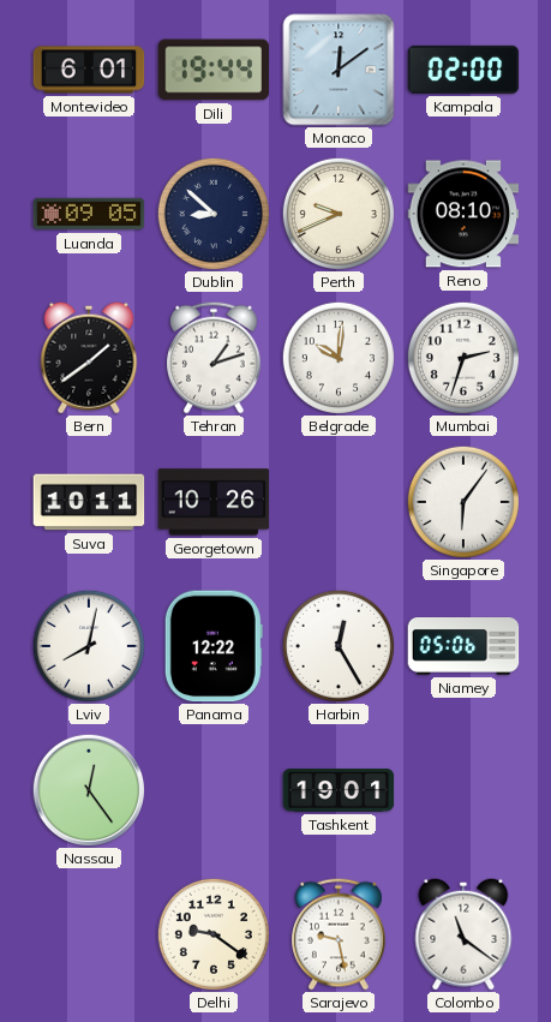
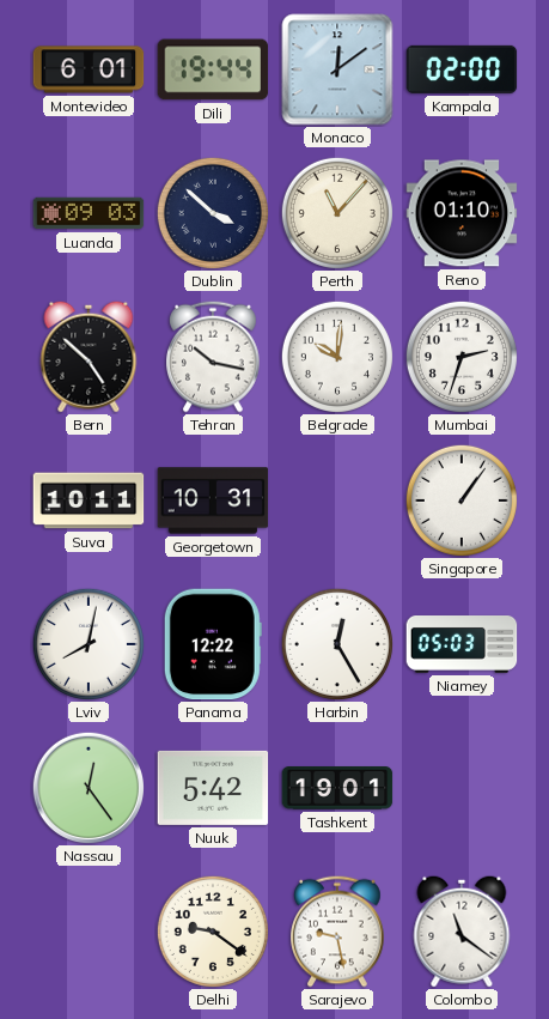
Luanda: 09:05 -> 09:03 (89, 213)
Dublin: 8:52 -> 3:52 (213, 213)
Perth: 9:41 -> 11:07 (337, 213)
Reno: 08:10 -> 01:10 (462, 213)
Bern: 1:39 -> 4:52 (89, 357)
Tehran: 1:12 -> 10:17 (214, 357)
Georgetown: 10:26 -> 10:31 (213, 501)
Singapore: 6:06 -> 1:06 (462, 501)
Niamey: 05:06 -> 05:03 (462, 645)
Nuuk: none -> 5:42 (213, 788)
